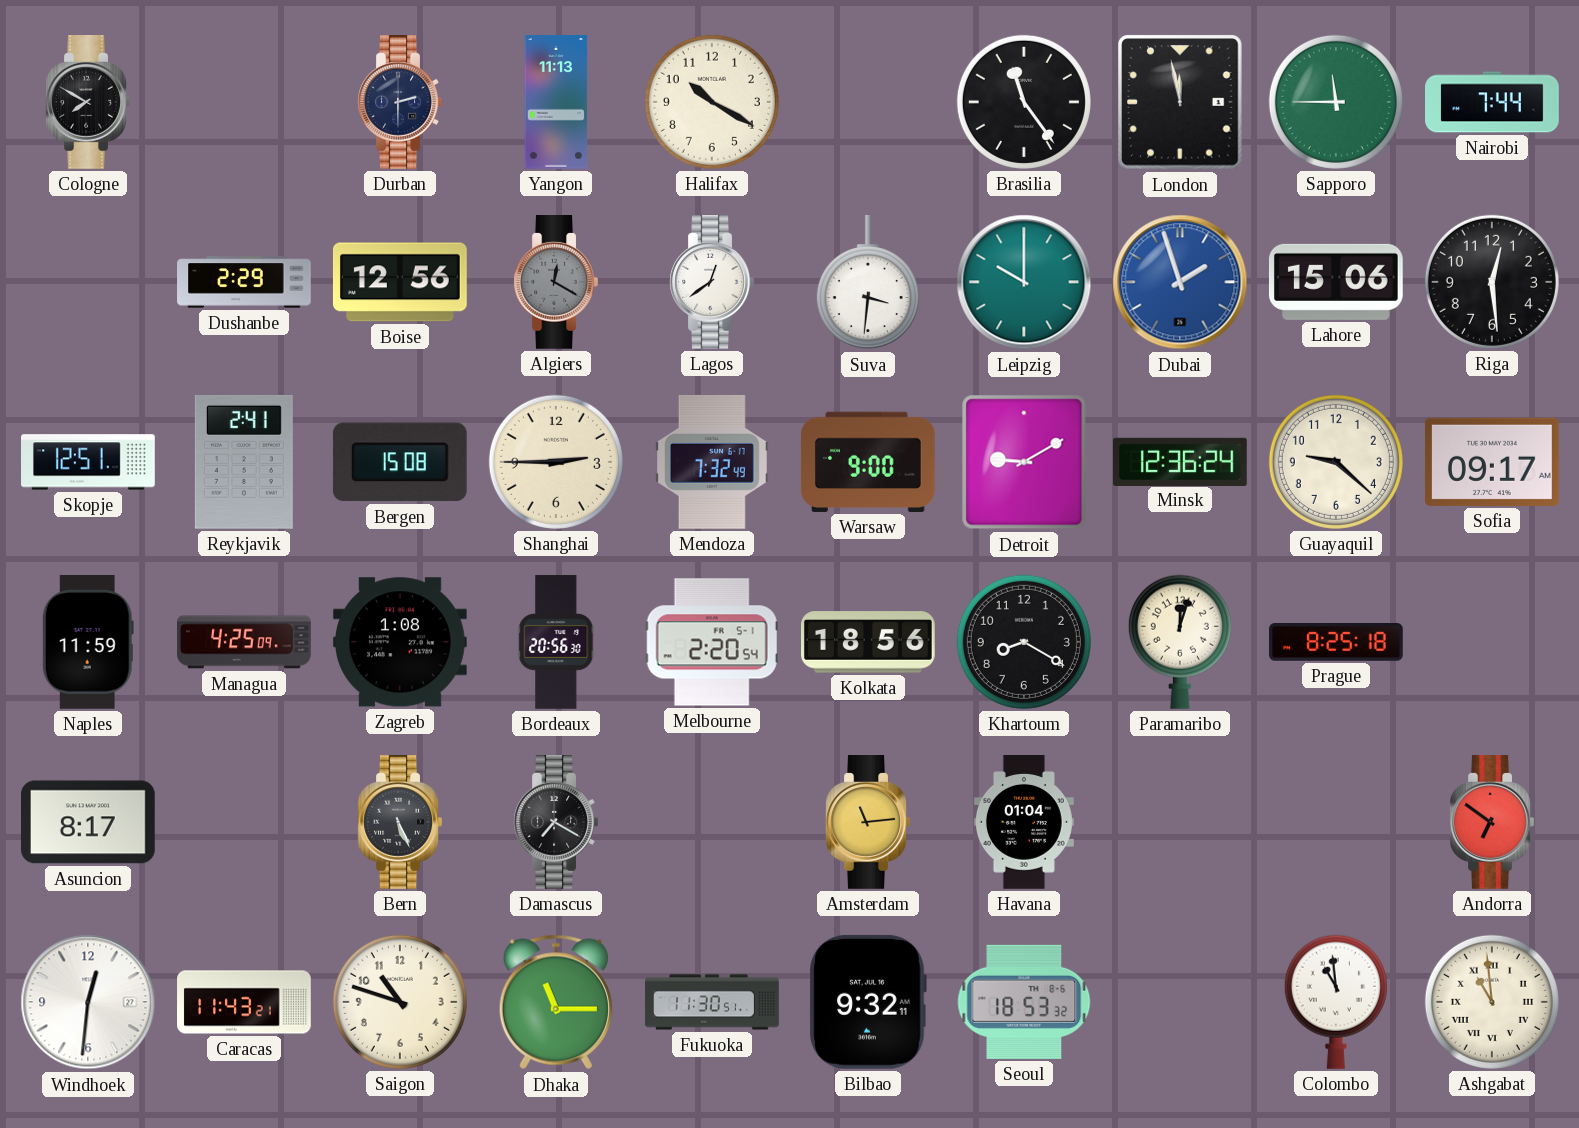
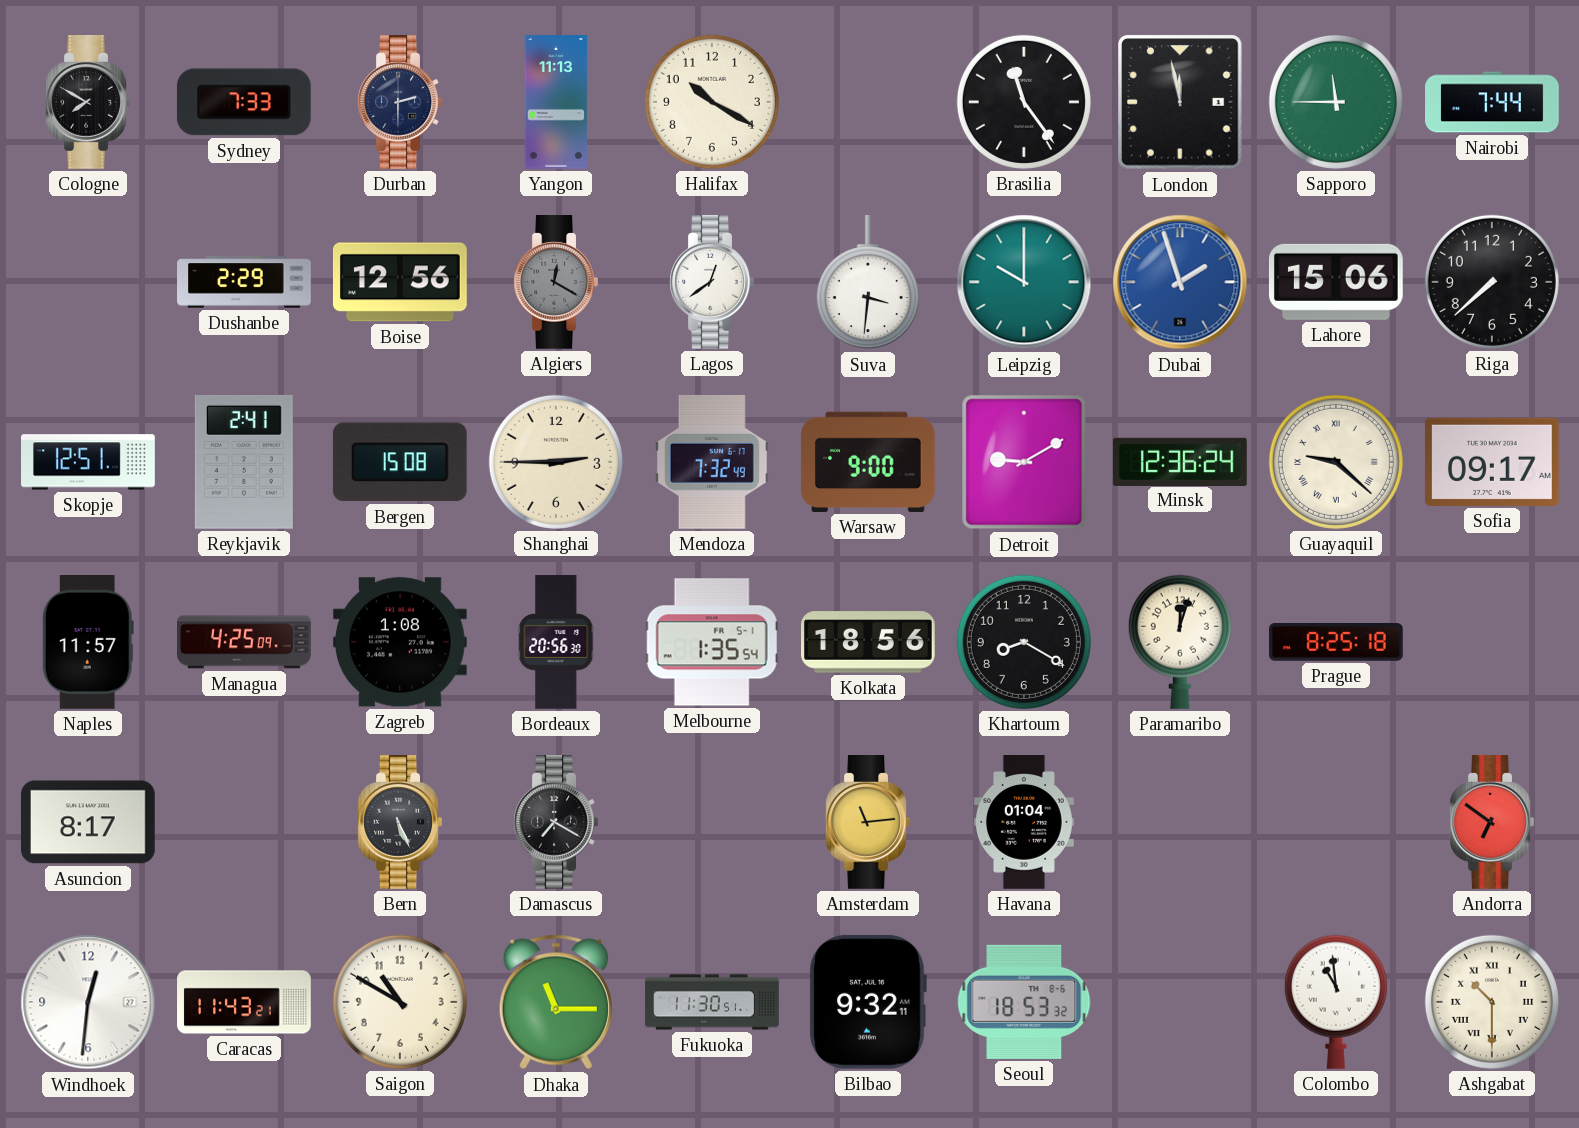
Sydney: none -> 7:33 (244, 102)
Riga: 12:29 -> 7:38 (1492, 282)
Guayaquil numerals: Arabic -> Roman (1336, 462)
Naples: 11:59 -> 11:57 (88, 643)
Melbourne: 2:20 -> 1:35 (712, 642)
Saigon: 10:48 -> 10:50 (400, 1002)
Ashgabat: 10:59 -> 10:30 (1492, 1002)
